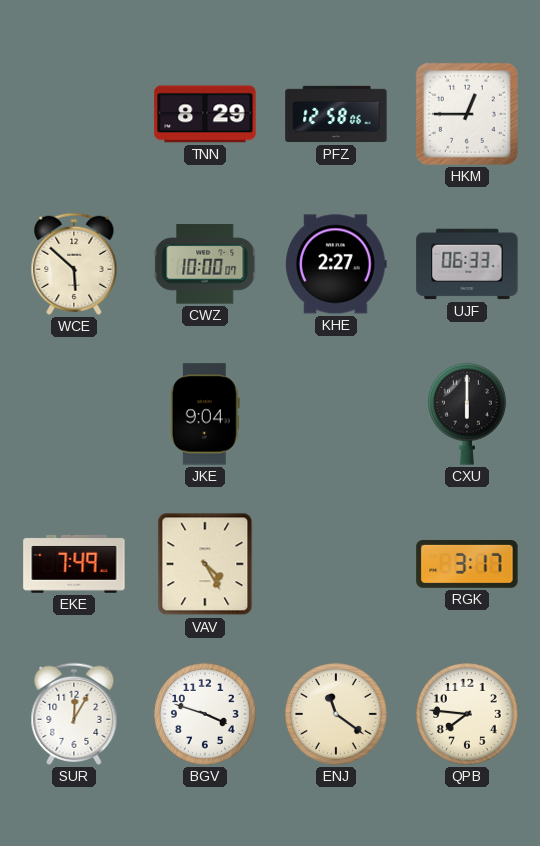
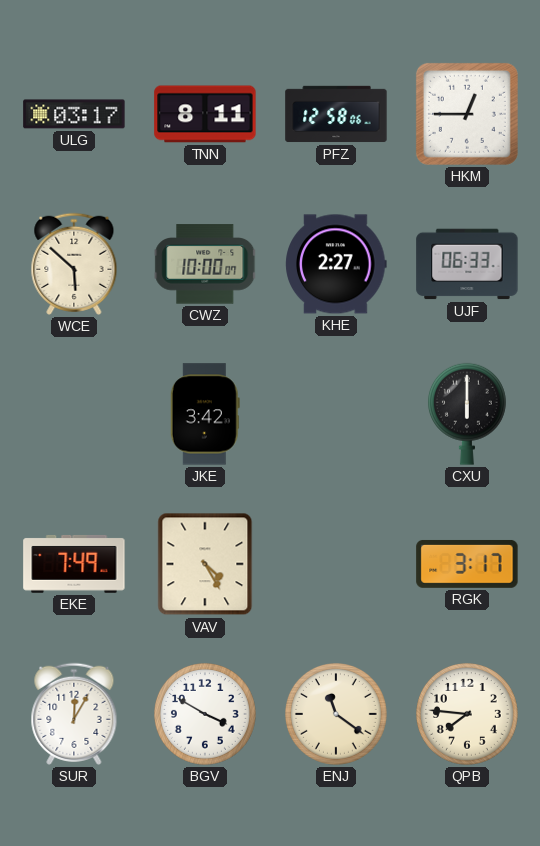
ULG: none -> 03:17 (74, 114)
TNN: 8:29 -> 8:11 (205, 114)
JKE: 9:04 -> 3:42 (205, 414)
BGV: 3:48 -> 3:50 (206, 715)
